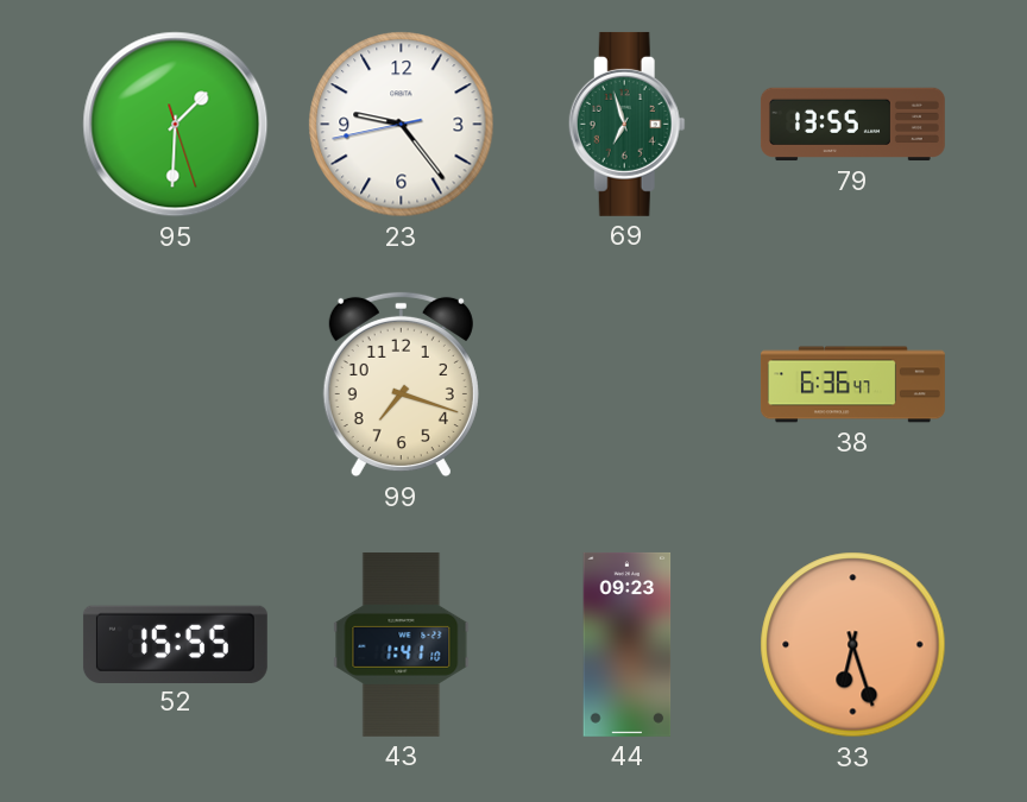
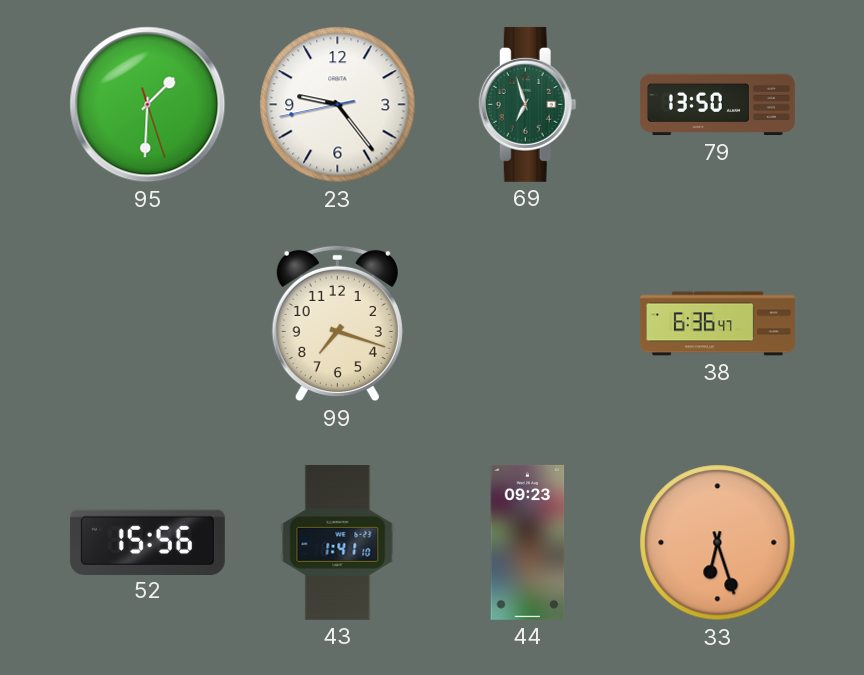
79: 13:55 -> 13:50 (717, 105)
52: 15:55 -> 15:56 (147, 542)
